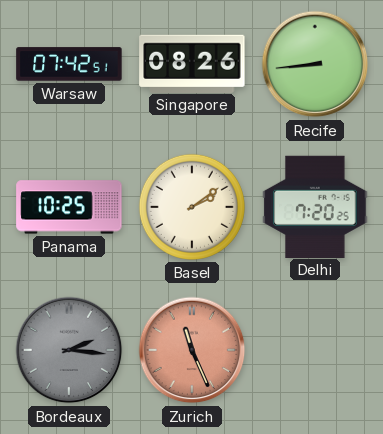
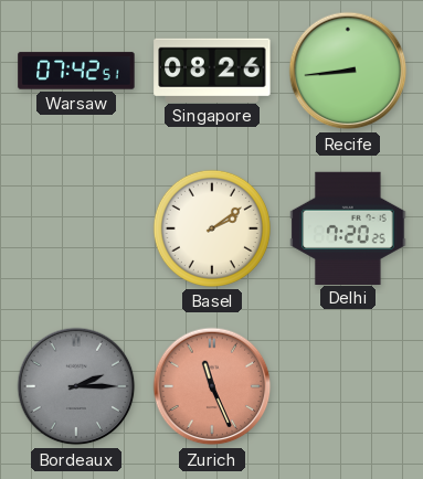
Panama: 10:25 -> none (69, 207)
Bordeaux: 2:16 -> 2:15 (76, 386)
